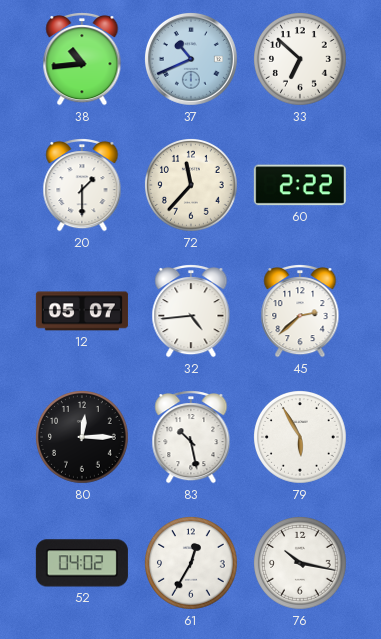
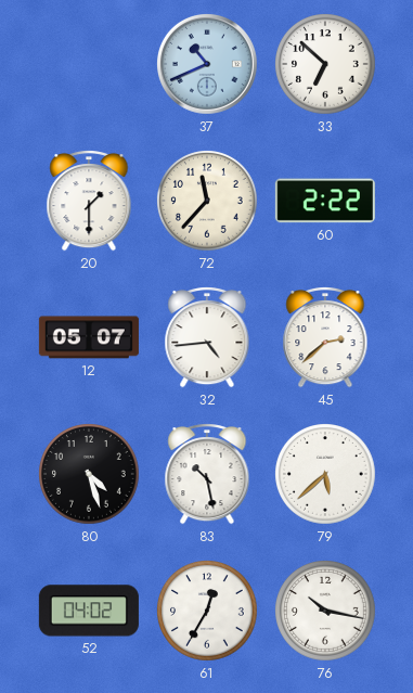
38: 10:44 -> none (82, 60)
80: 12:15 -> 4:27 (90, 475)
79: 5:55 -> 5:38 (326, 475)
